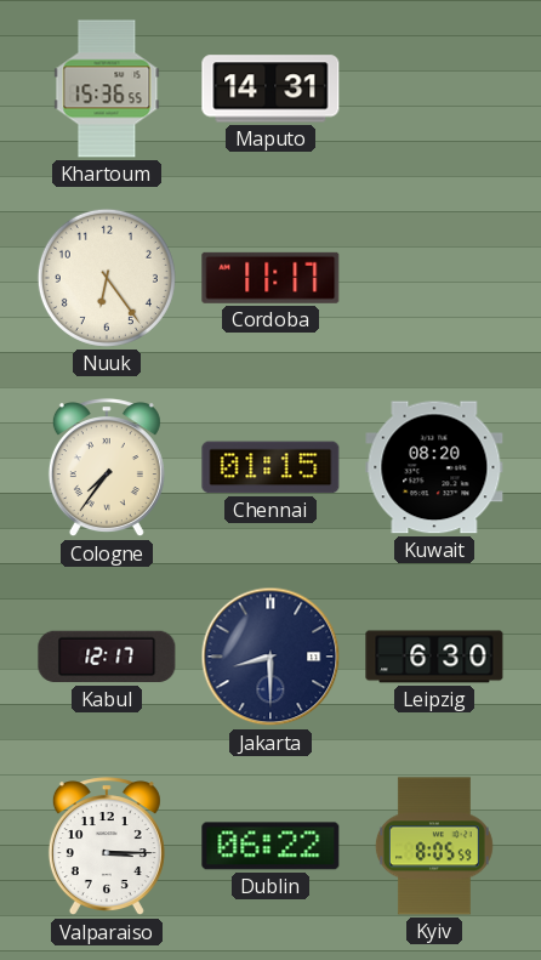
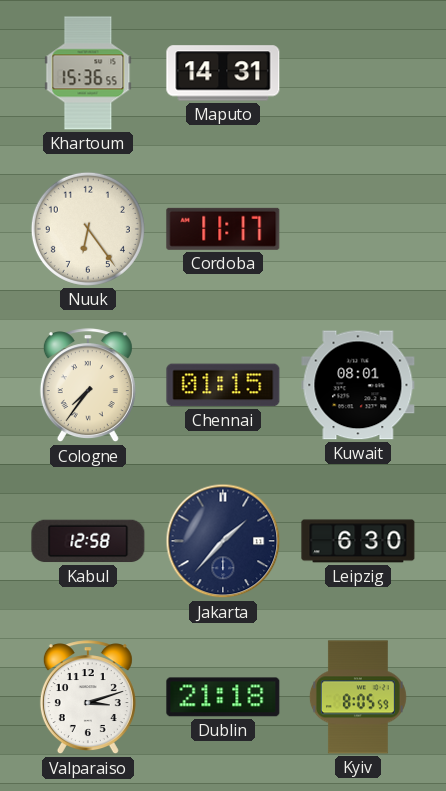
Kuwait: 08:20 -> 08:01 (358, 385)
Kabul: 12:17 -> 12:58 (88, 541)
Jakarta: 8:30 -> 1:37 (223, 541)
Valparaiso: 3:15 -> 3:12 (88, 698)
Dublin: 06:22 -> 21:18 (223, 697)
